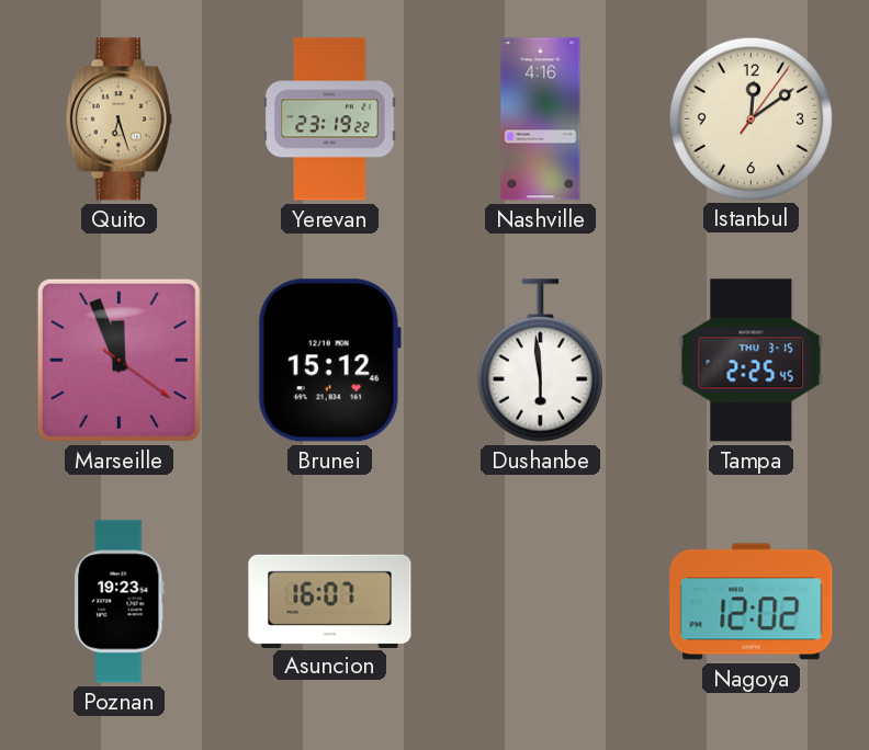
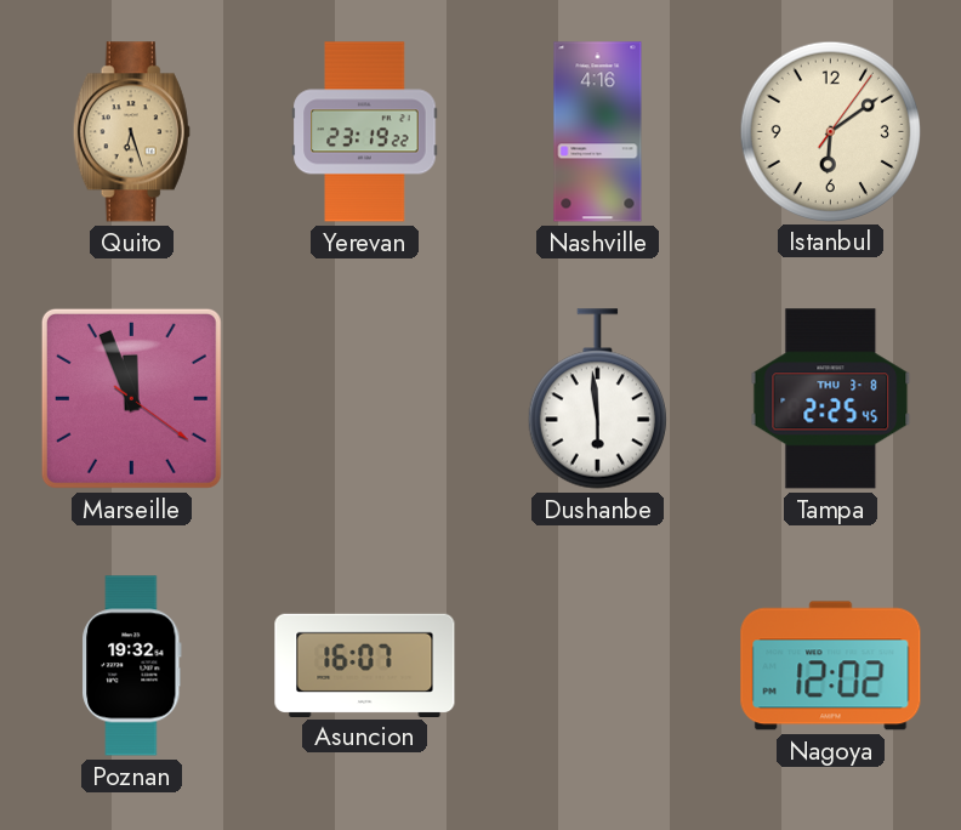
Istanbul: 12:09 -> 6:09 (830, 131)
Brunei: 15:12 -> none (329, 361)
Tampa date: THU 3-15 -> THU 3-8 (831, 399)
Poznan: 19:23 -> 19:32 (132, 666)
